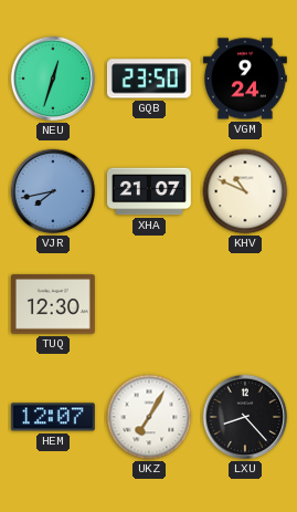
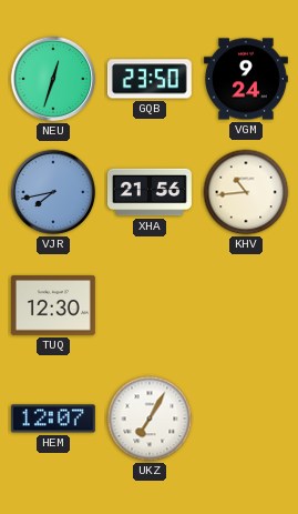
XHA: 21:07 -> 21:56 (150, 192)
KHV: 10:49 -> 10:44 (246, 192)
LXU: 8:23 -> none (245, 417)
